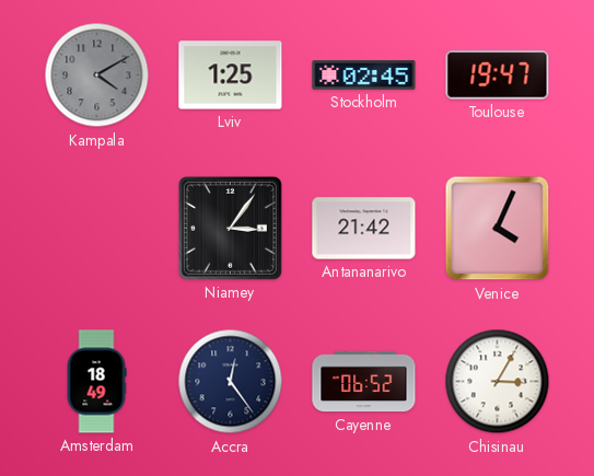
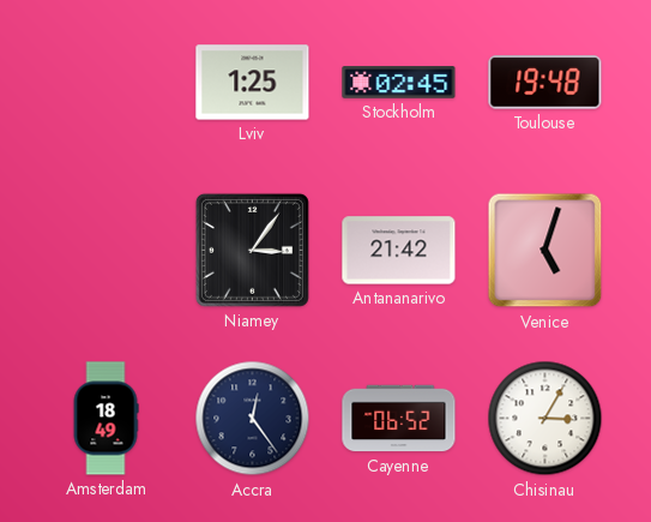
Kampala: 4:10 -> none (97, 76)
Toulouse: 19:47 -> 19:48 (545, 83)
Venice: 4:04 -> 5:03 (545, 251)
